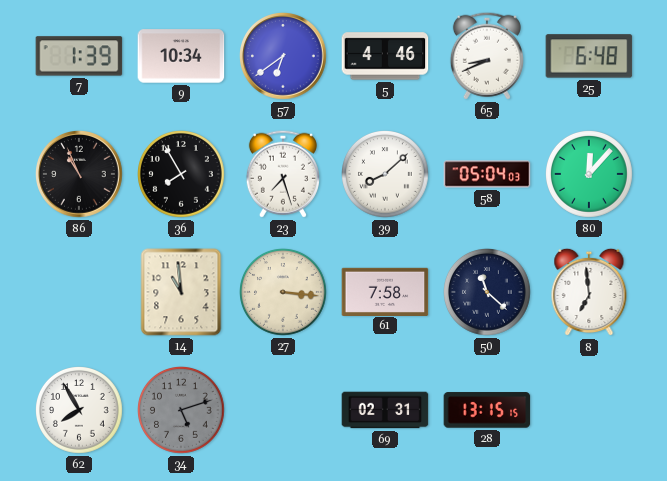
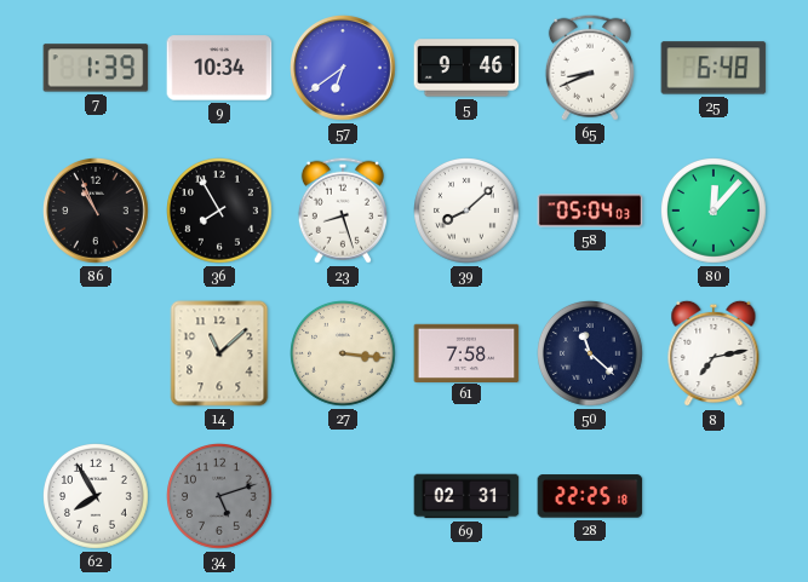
5: 4:46 -> 9:46 (466, 68)
23: 7:27 -> 8:27 (343, 211)
14: 10:59 -> 11:08 (219, 353)
8: 6:59 -> 7:13 (714, 353)
28: 13:15 -> 22:25 (590, 496)
